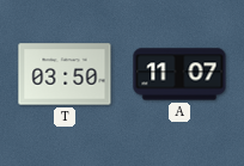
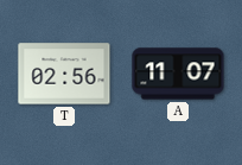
T: 03:50 -> 02:56 (64, 74)
